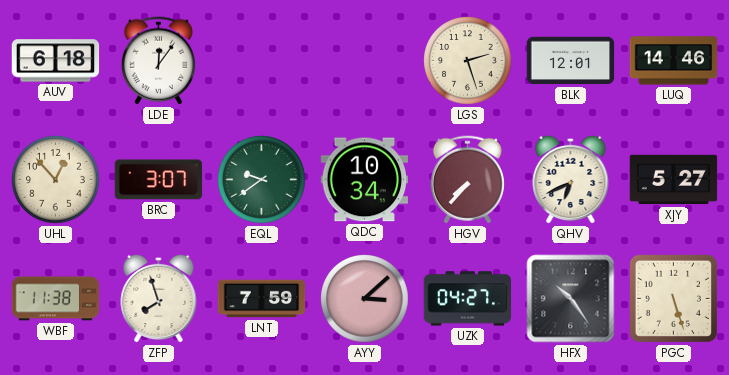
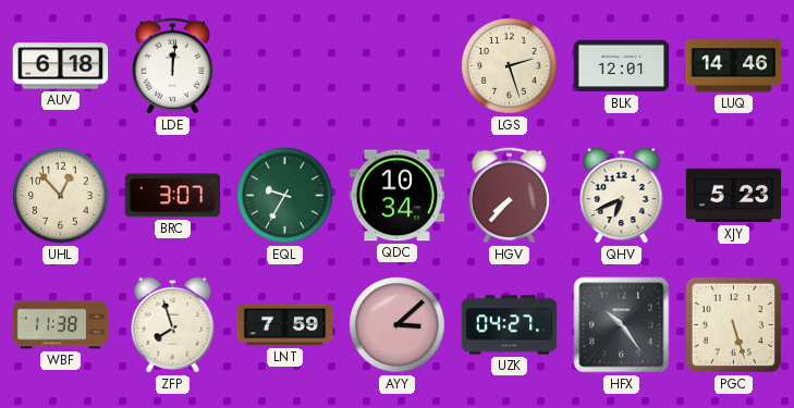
LDE: 12:06 -> 12:01 (172, 66)
EQL: 9:39 -> 9:35 (285, 196)
XJY: 5:27 -> 5:23 (734, 196)
